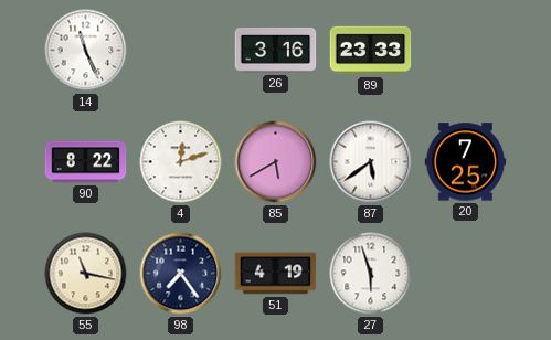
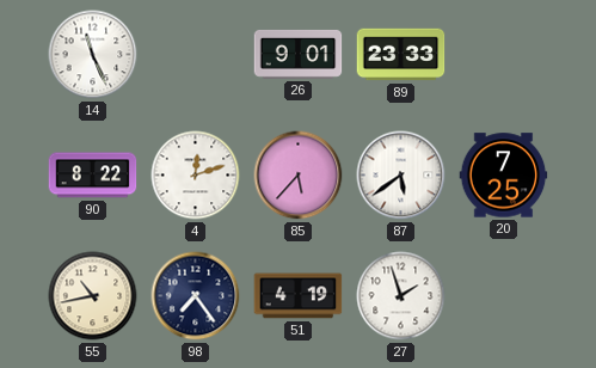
26: 3:16 -> 9:01 (299, 54)
85: 5:40 -> 5:37 (299, 176)
55: 11:17 -> 10:43 (93, 296)
27: 5:57 -> 1:57 (401, 296)
